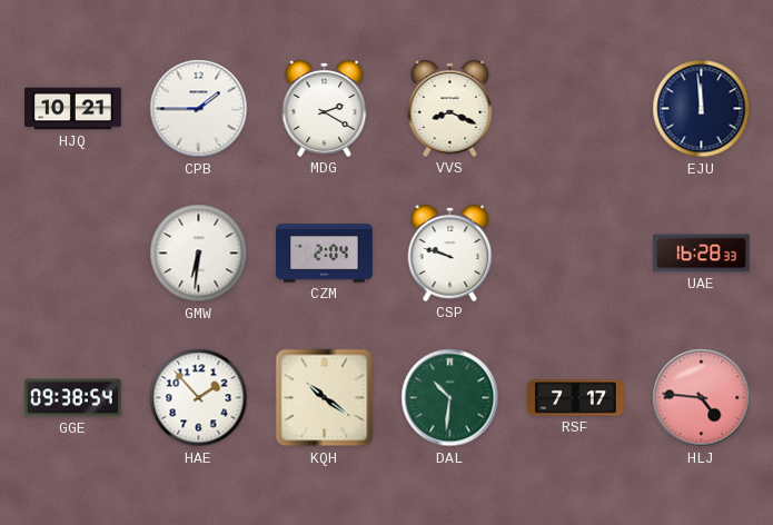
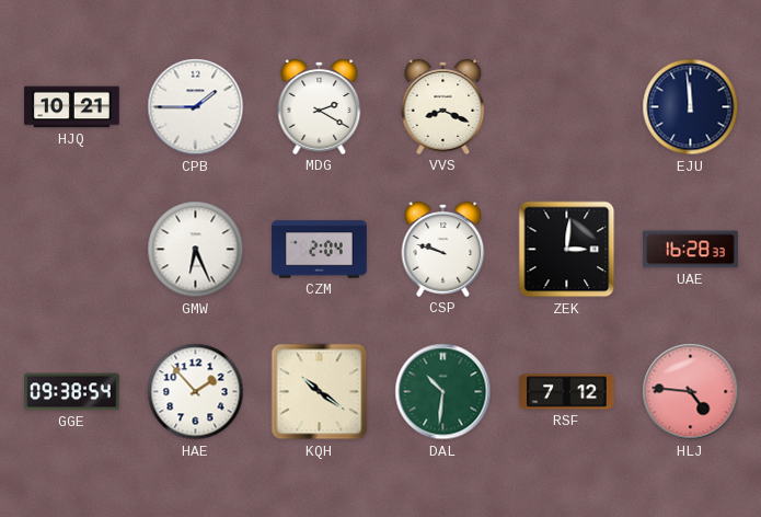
GMW: 6:31 -> 6:26 (196, 250)
ZEK: none -> 3:01 (567, 250)
RSF: 7:17 -> 7:12 (567, 392)
